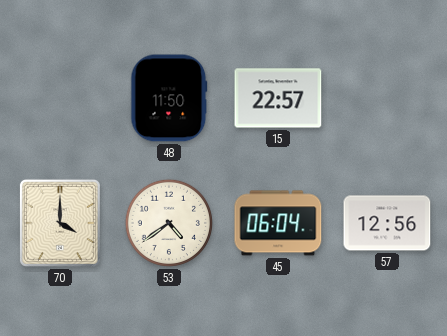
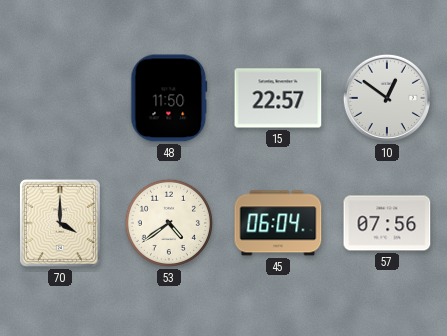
10: none -> 12:51 (387, 98)
57: 12:56 -> 07:56 (387, 223)
